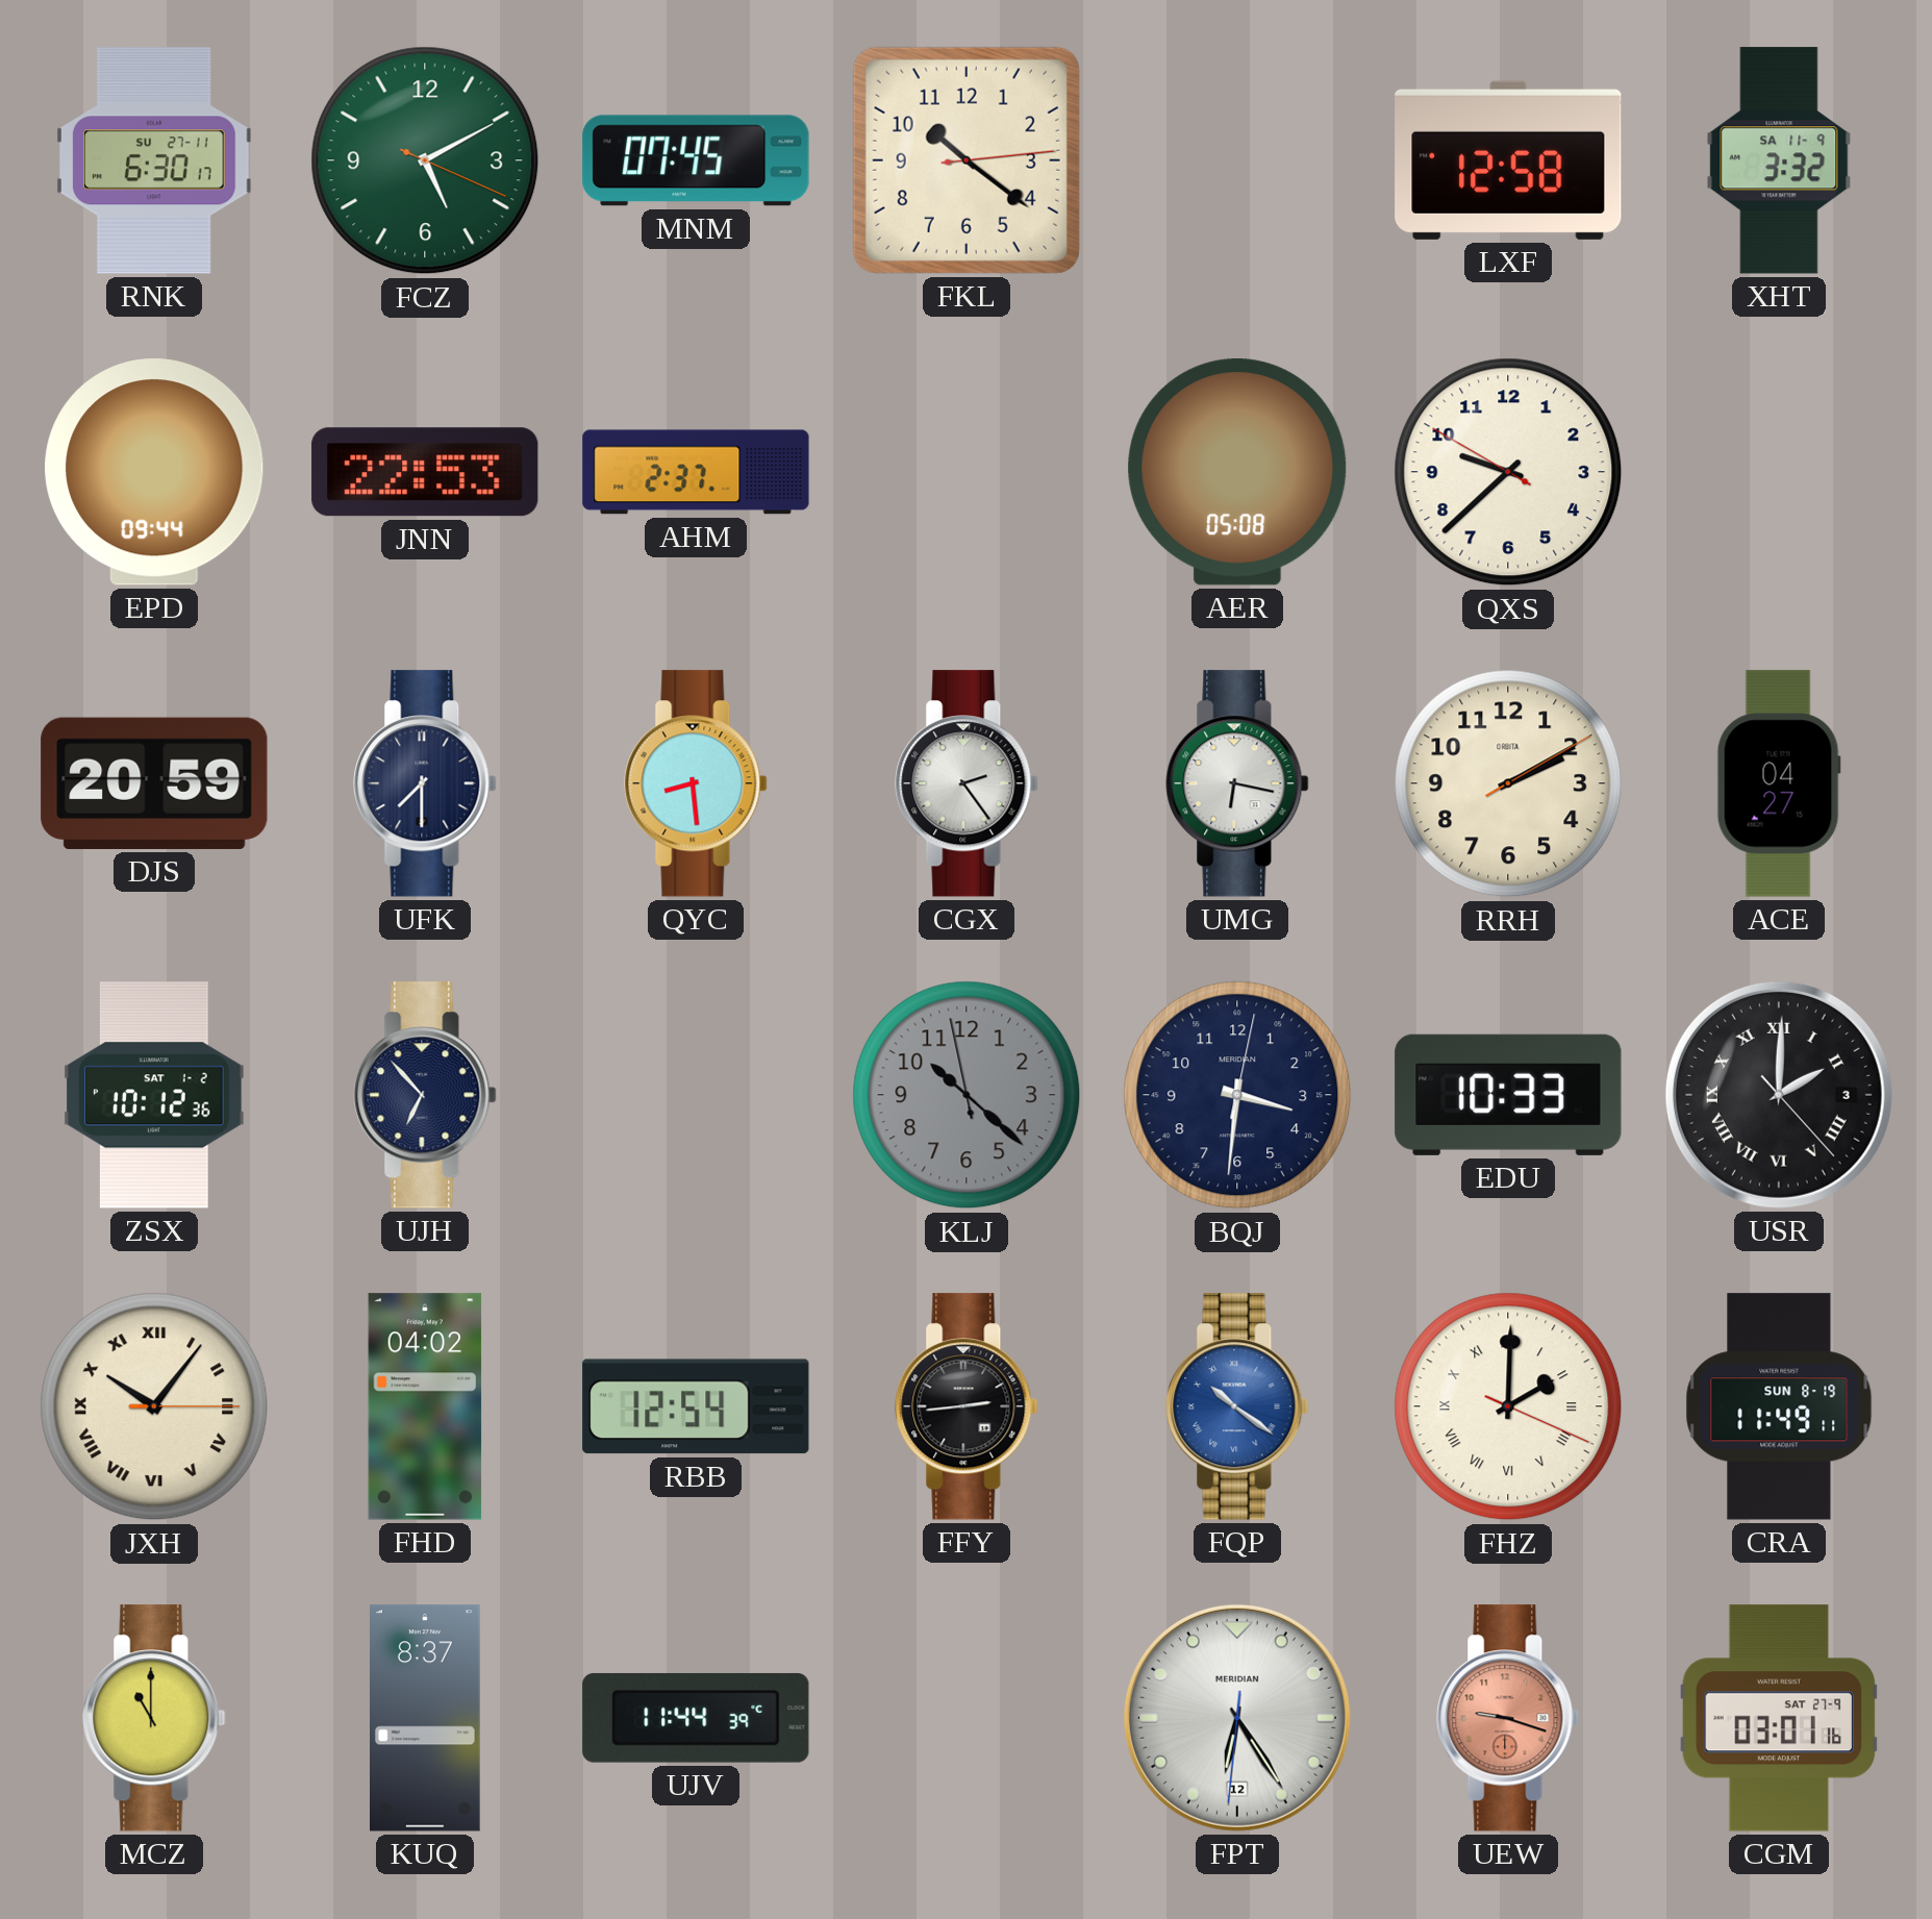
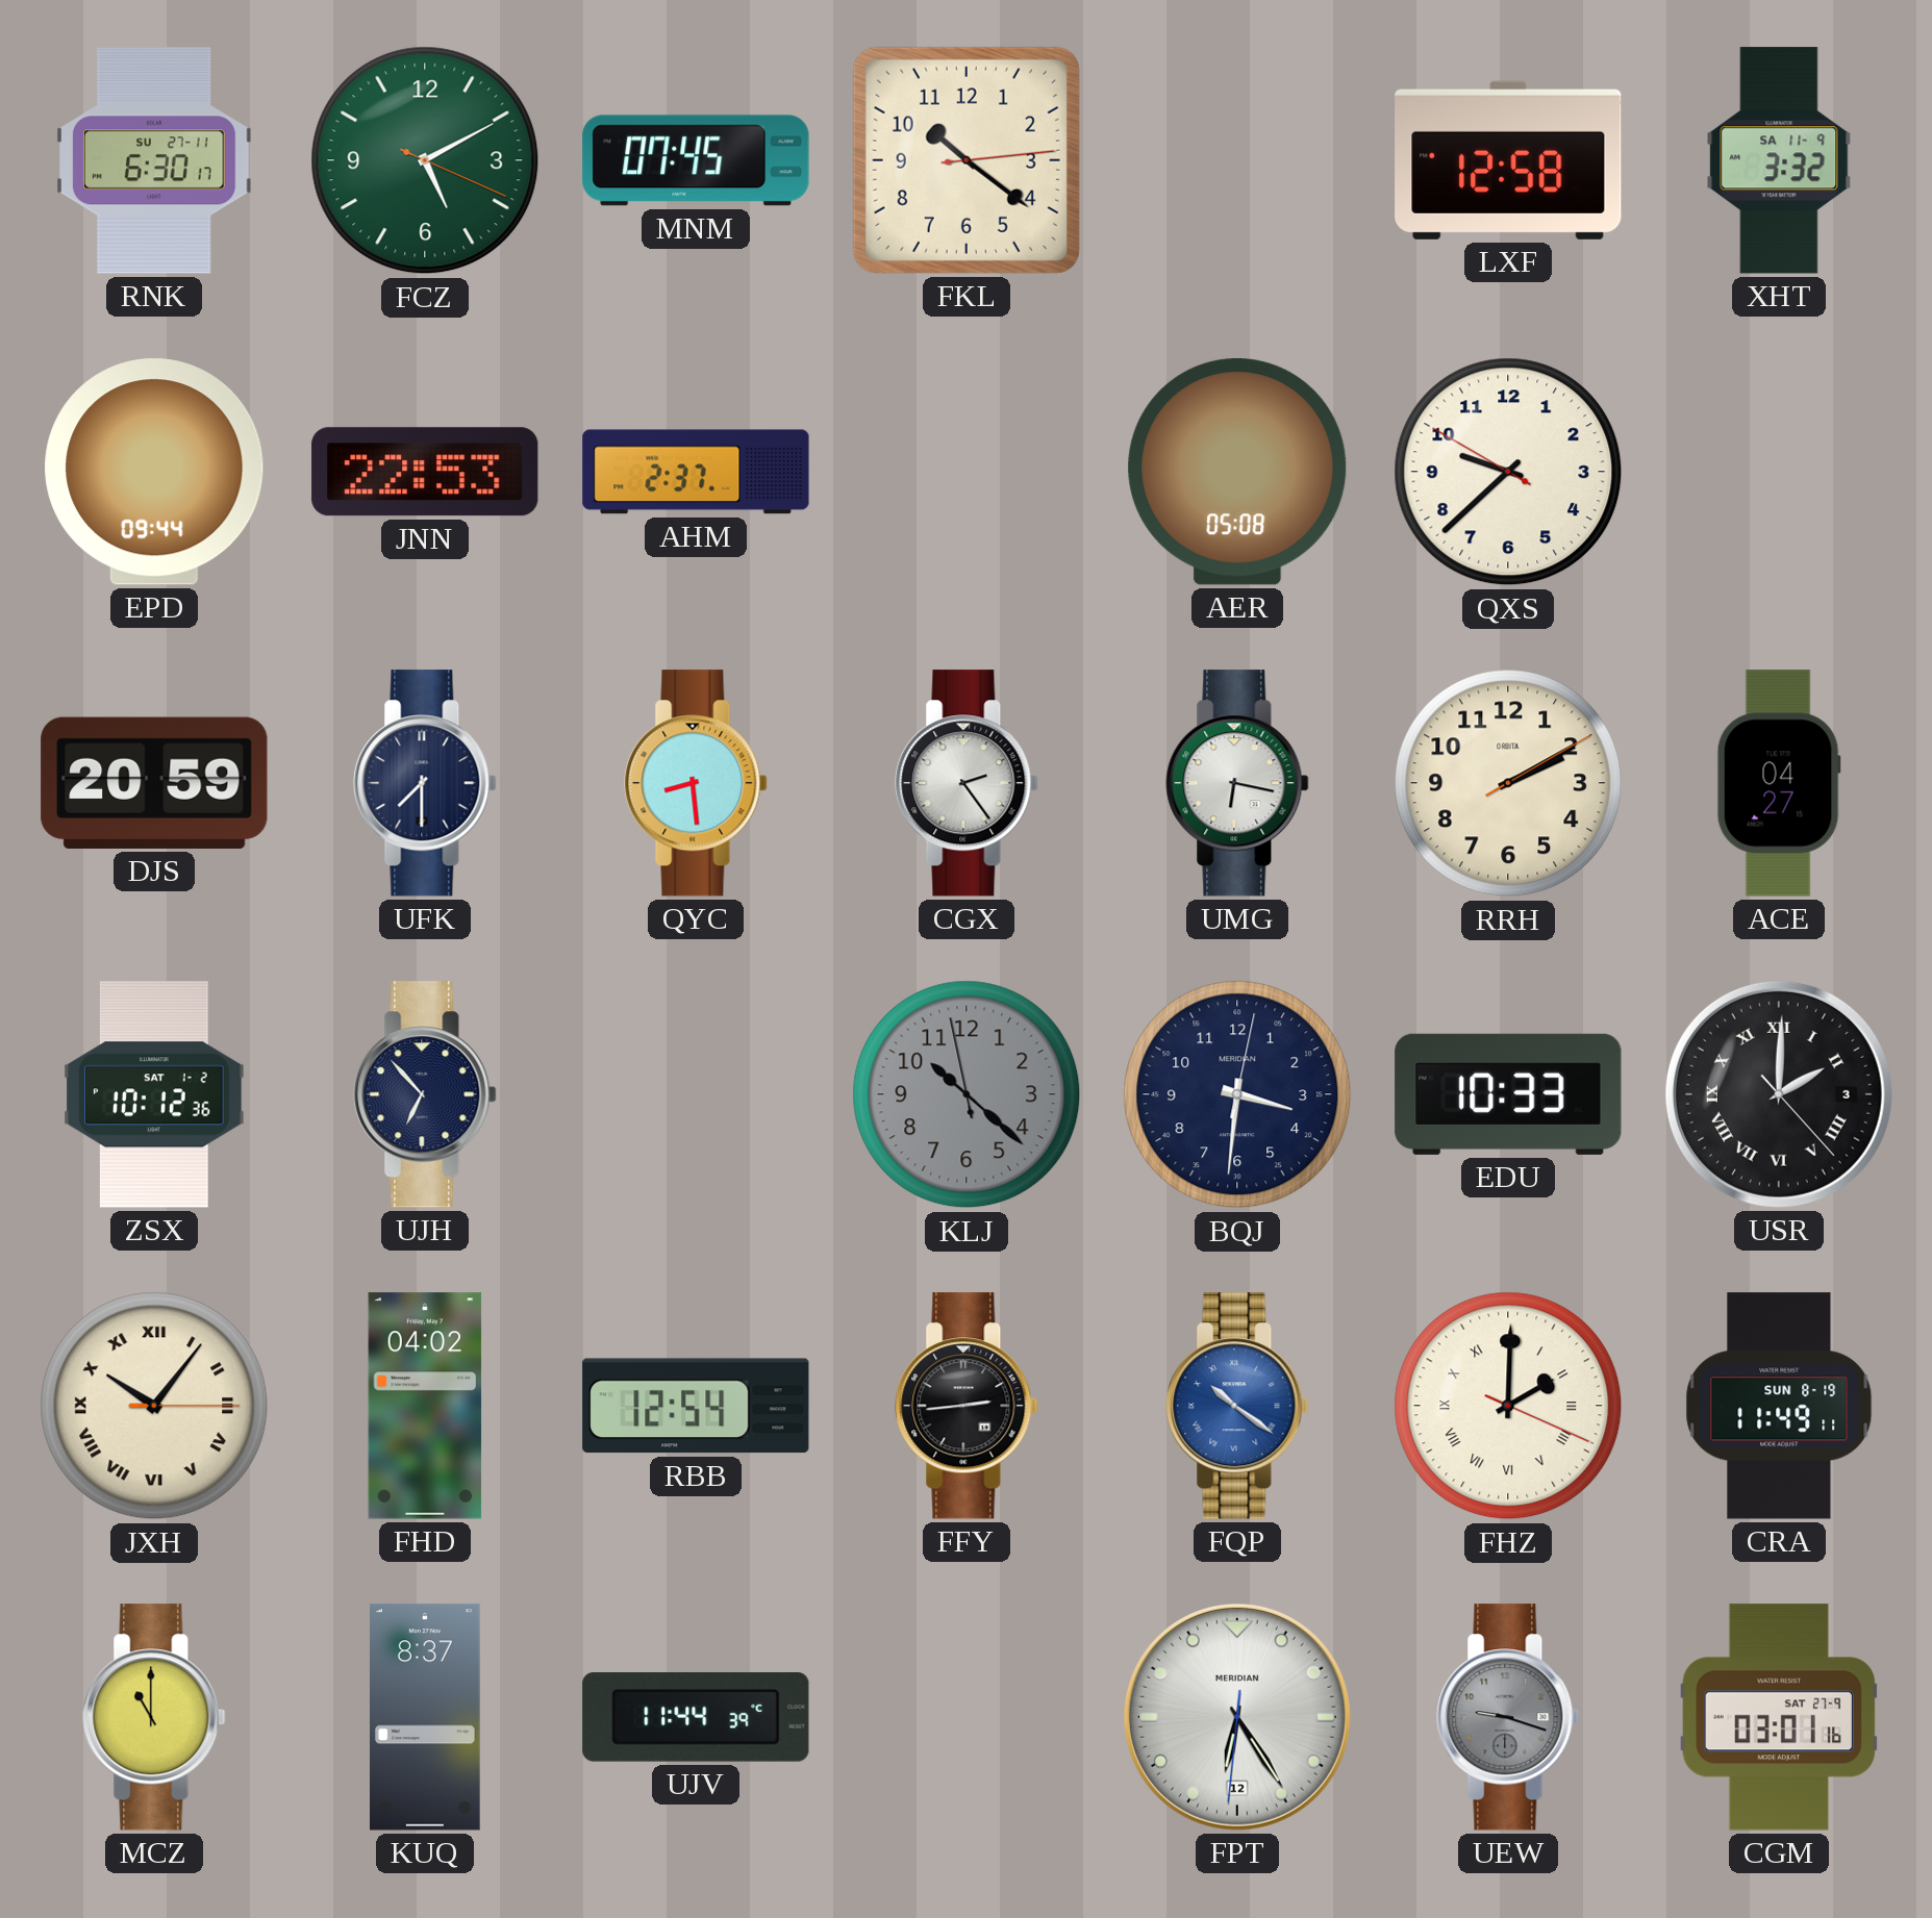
UEW dial: salmon -> grey (1508, 1717)
